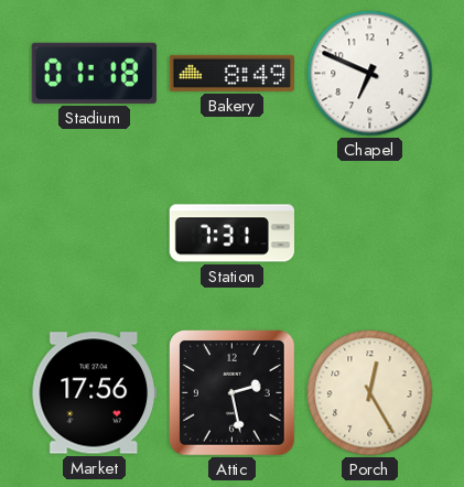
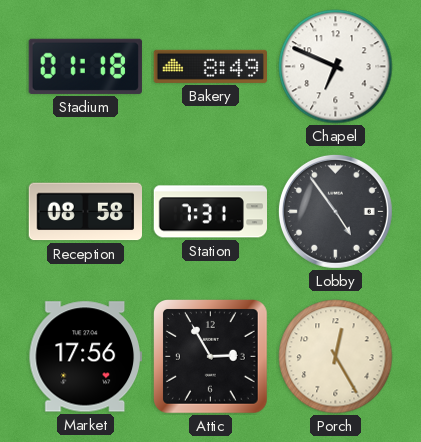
Reception: none -> 08:58 (85, 212)
Lobby: none -> 4:54 (335, 211)
Attic: 2:28 -> 2:55 (210, 356)
